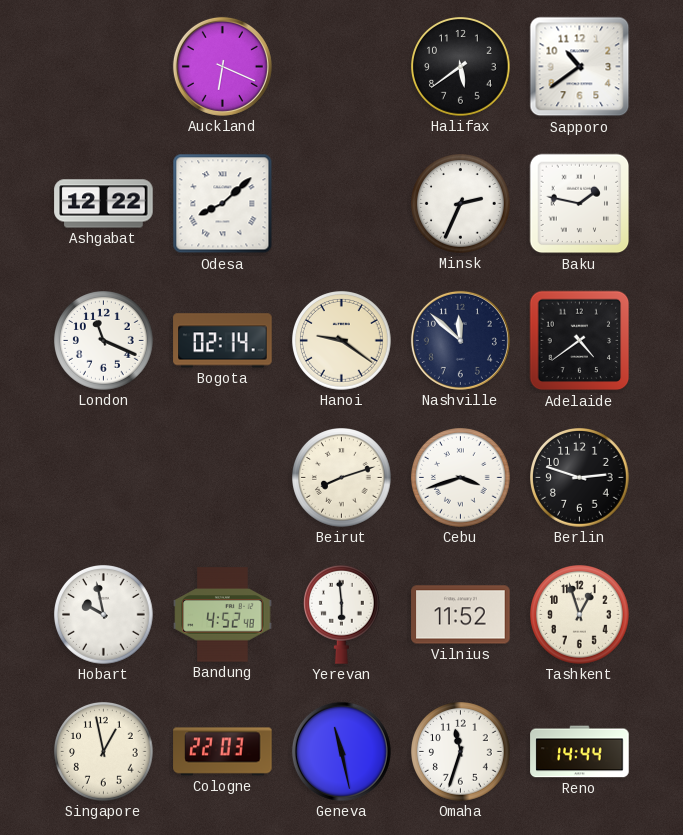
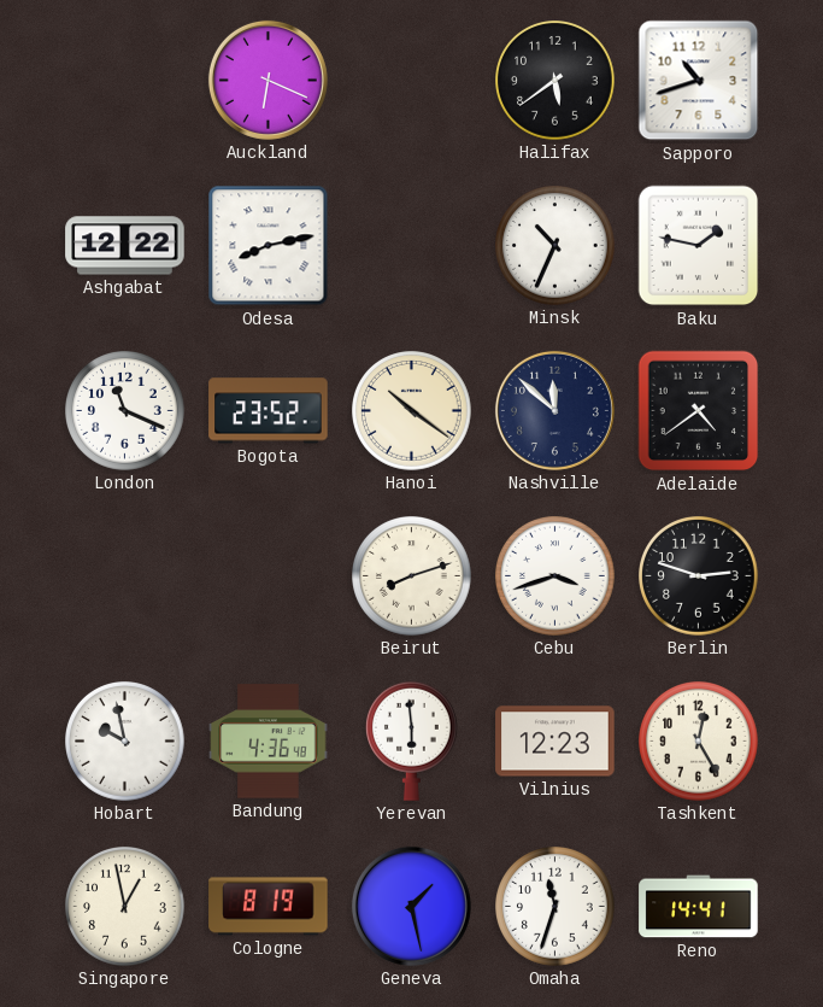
Sapporo: 10:39 -> 10:42 (699, 81)
Odesa: 8:08 -> 8:13 (269, 246)
Minsk: 2:34 -> 10:34 (555, 246)
Bogota: 02:14 -> 23:52 (269, 411)
Hanoi: 9:21 -> 10:21 (412, 411)
Bandung: 4:52 -> 4:36 (269, 742)
Vilnius: 11:52 -> 12:23 (555, 742)
Tashkent: 12:57 -> 12:25 (699, 742)
Cologne: 22:03 -> 8:19 (269, 907)
Geneva: 11:28 -> 1:28 (411, 906)
Reno: 14:44 -> 14:41 (699, 907)
